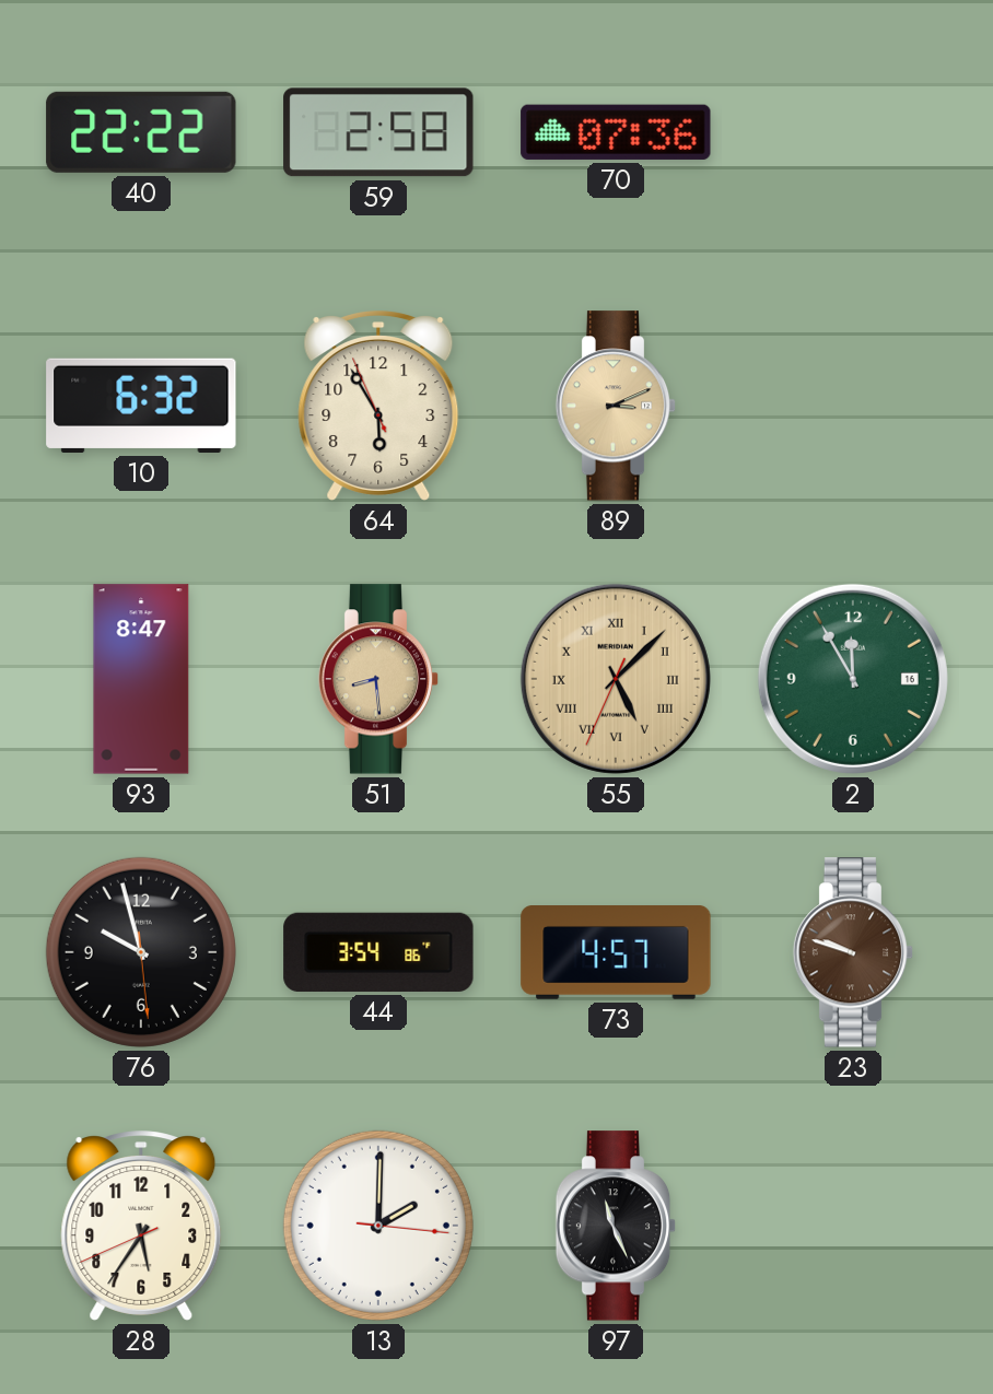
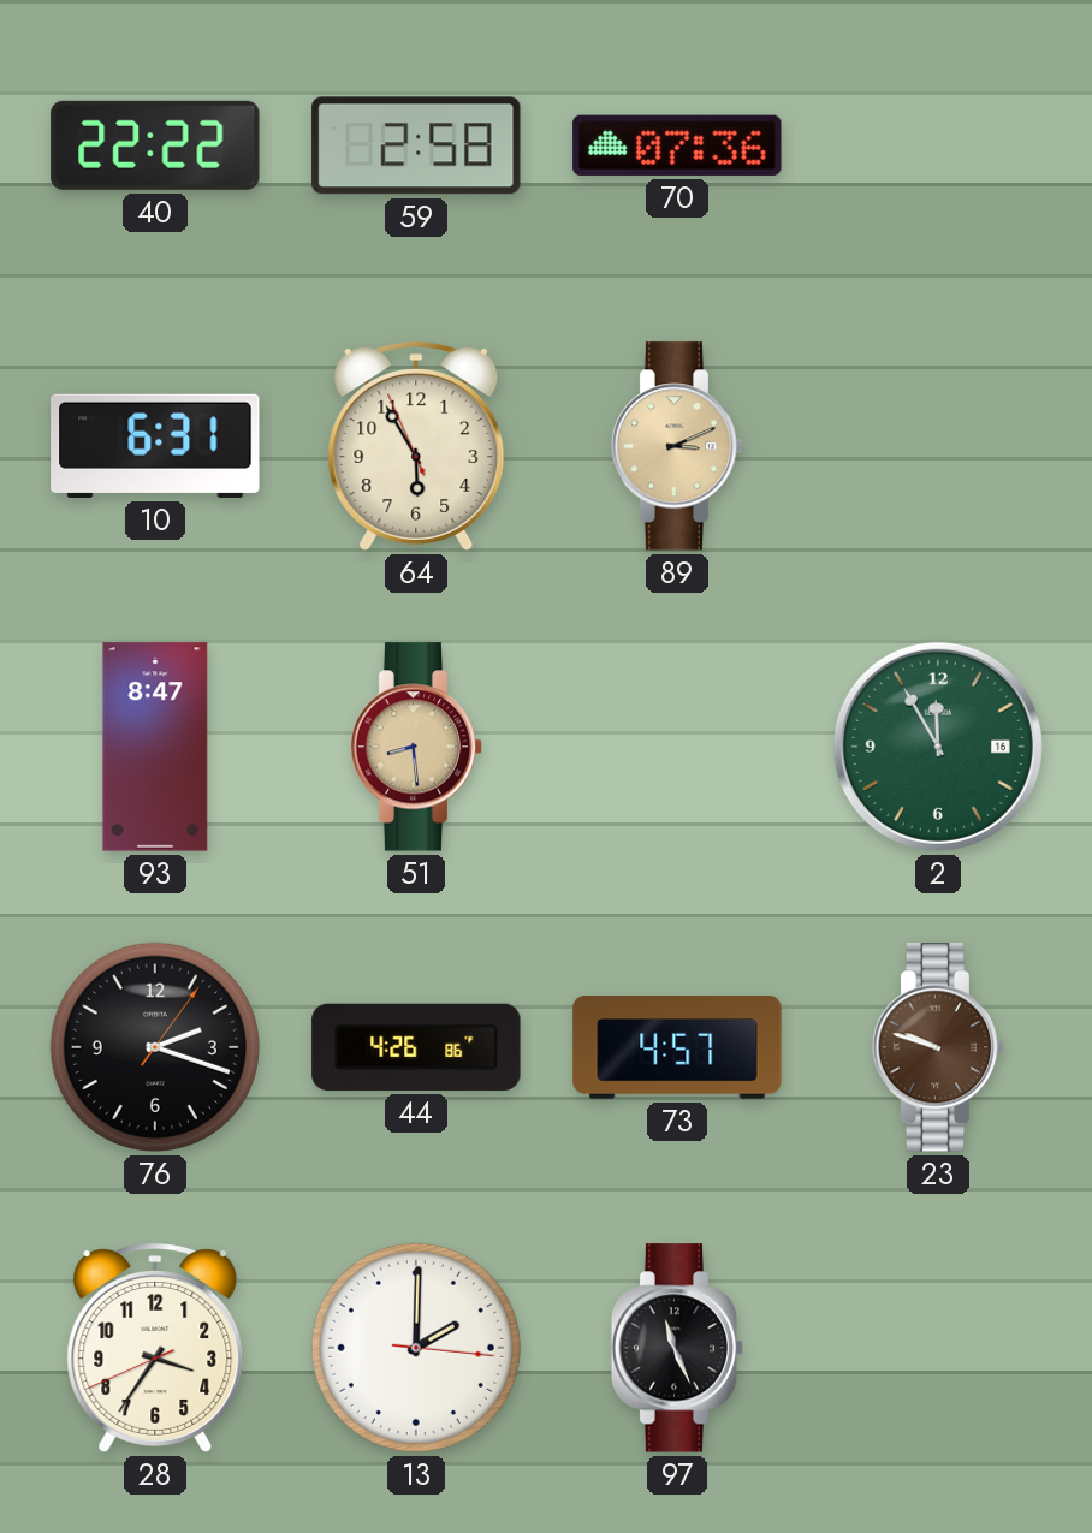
10: 6:32 -> 6:31 (155, 446)
55: 5:07 -> none (616, 679)
76: 9:57 -> 2:18 (155, 1047)
44: 3:54 -> 4:26 (416, 1047)
28: 5:35 -> 3:35 (155, 1348)
